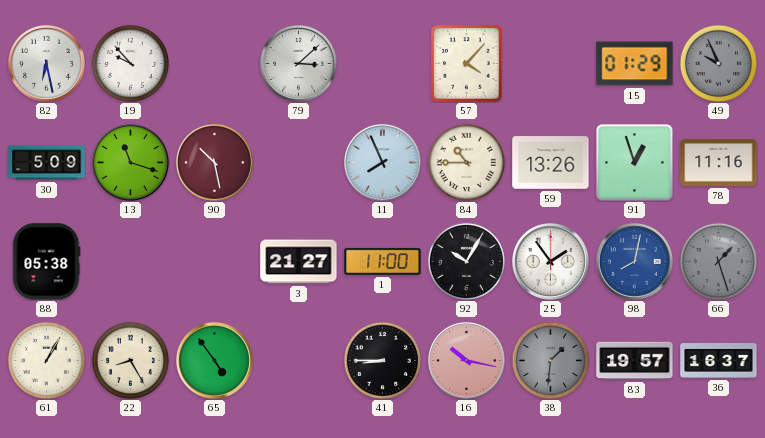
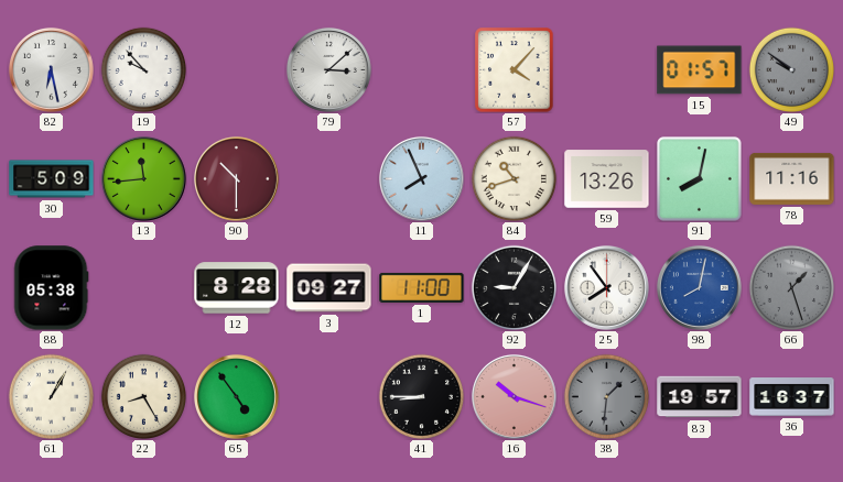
15: 01:29 -> 01:57 (700, 70)
49: 9:56 -> 9:51 (791, 69)
13: 11:18 -> 11:44 (143, 178)
90: 10:28 -> 10:30 (236, 178)
84: 10:45 -> 10:42 (514, 178)
91: 12:57 -> 8:02 (700, 179)
12: none -> 8:28 (237, 288)
3: 21:27 -> 09:27 (329, 288)
92: 10:05 -> 9:05 (514, 287)
25: 1:54 -> 7:54 (606, 287)
16: 10:17 -> 10:18 (514, 396)
